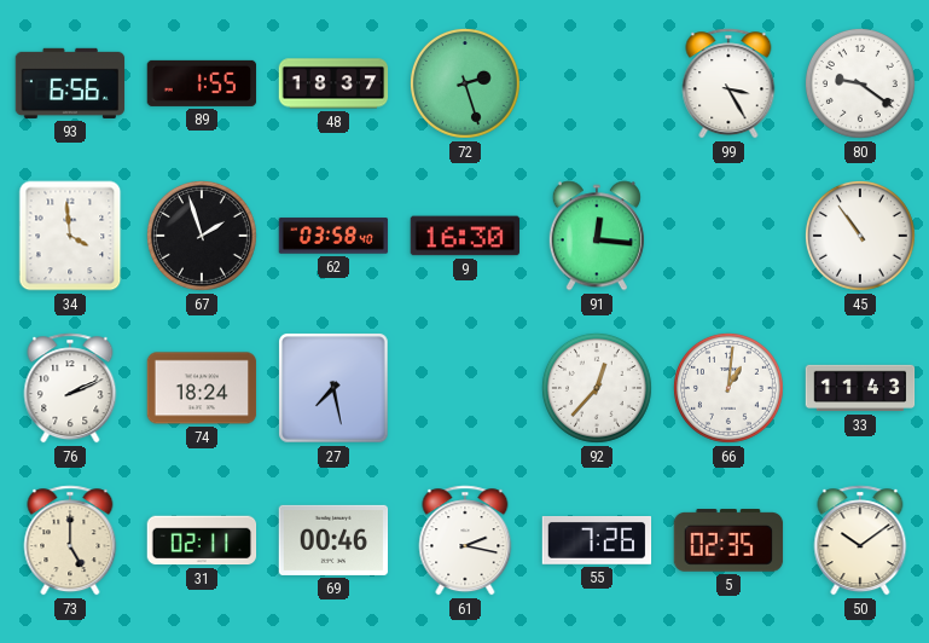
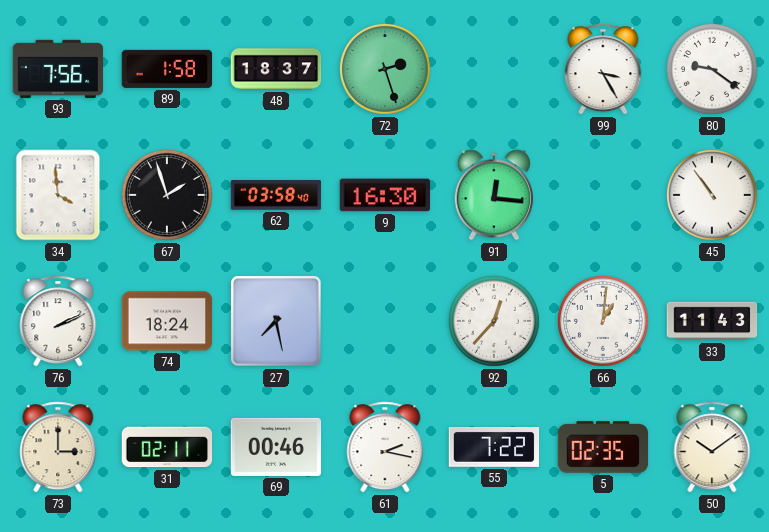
93: 6:56 -> 7:56 (58, 69)
89: 1:55 -> 1:58 (167, 69)
73: 5:00 -> 3:00 (58, 447)
55: 7:26 -> 7:22 (494, 448)
